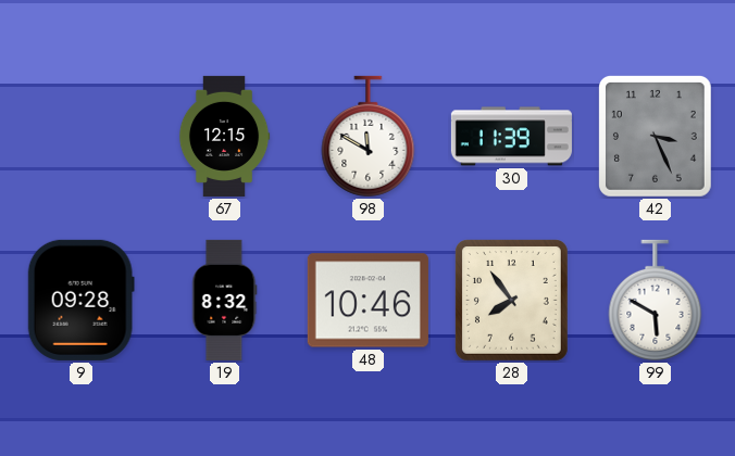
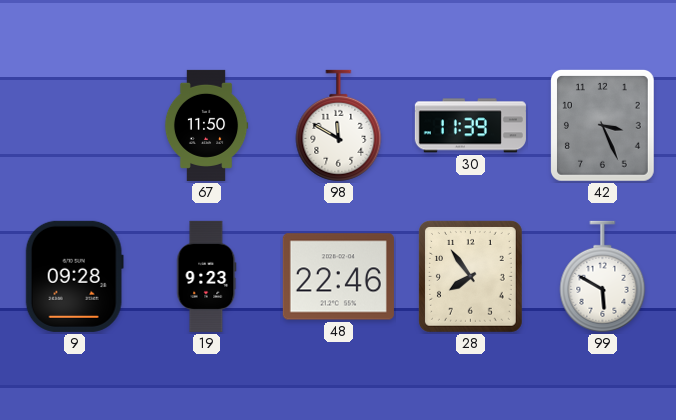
67: 12:15 -> 11:50 (206, 125)
19: 8:32 -> 9:23 (207, 276)
48: 10:46 -> 22:46 (338, 277)
